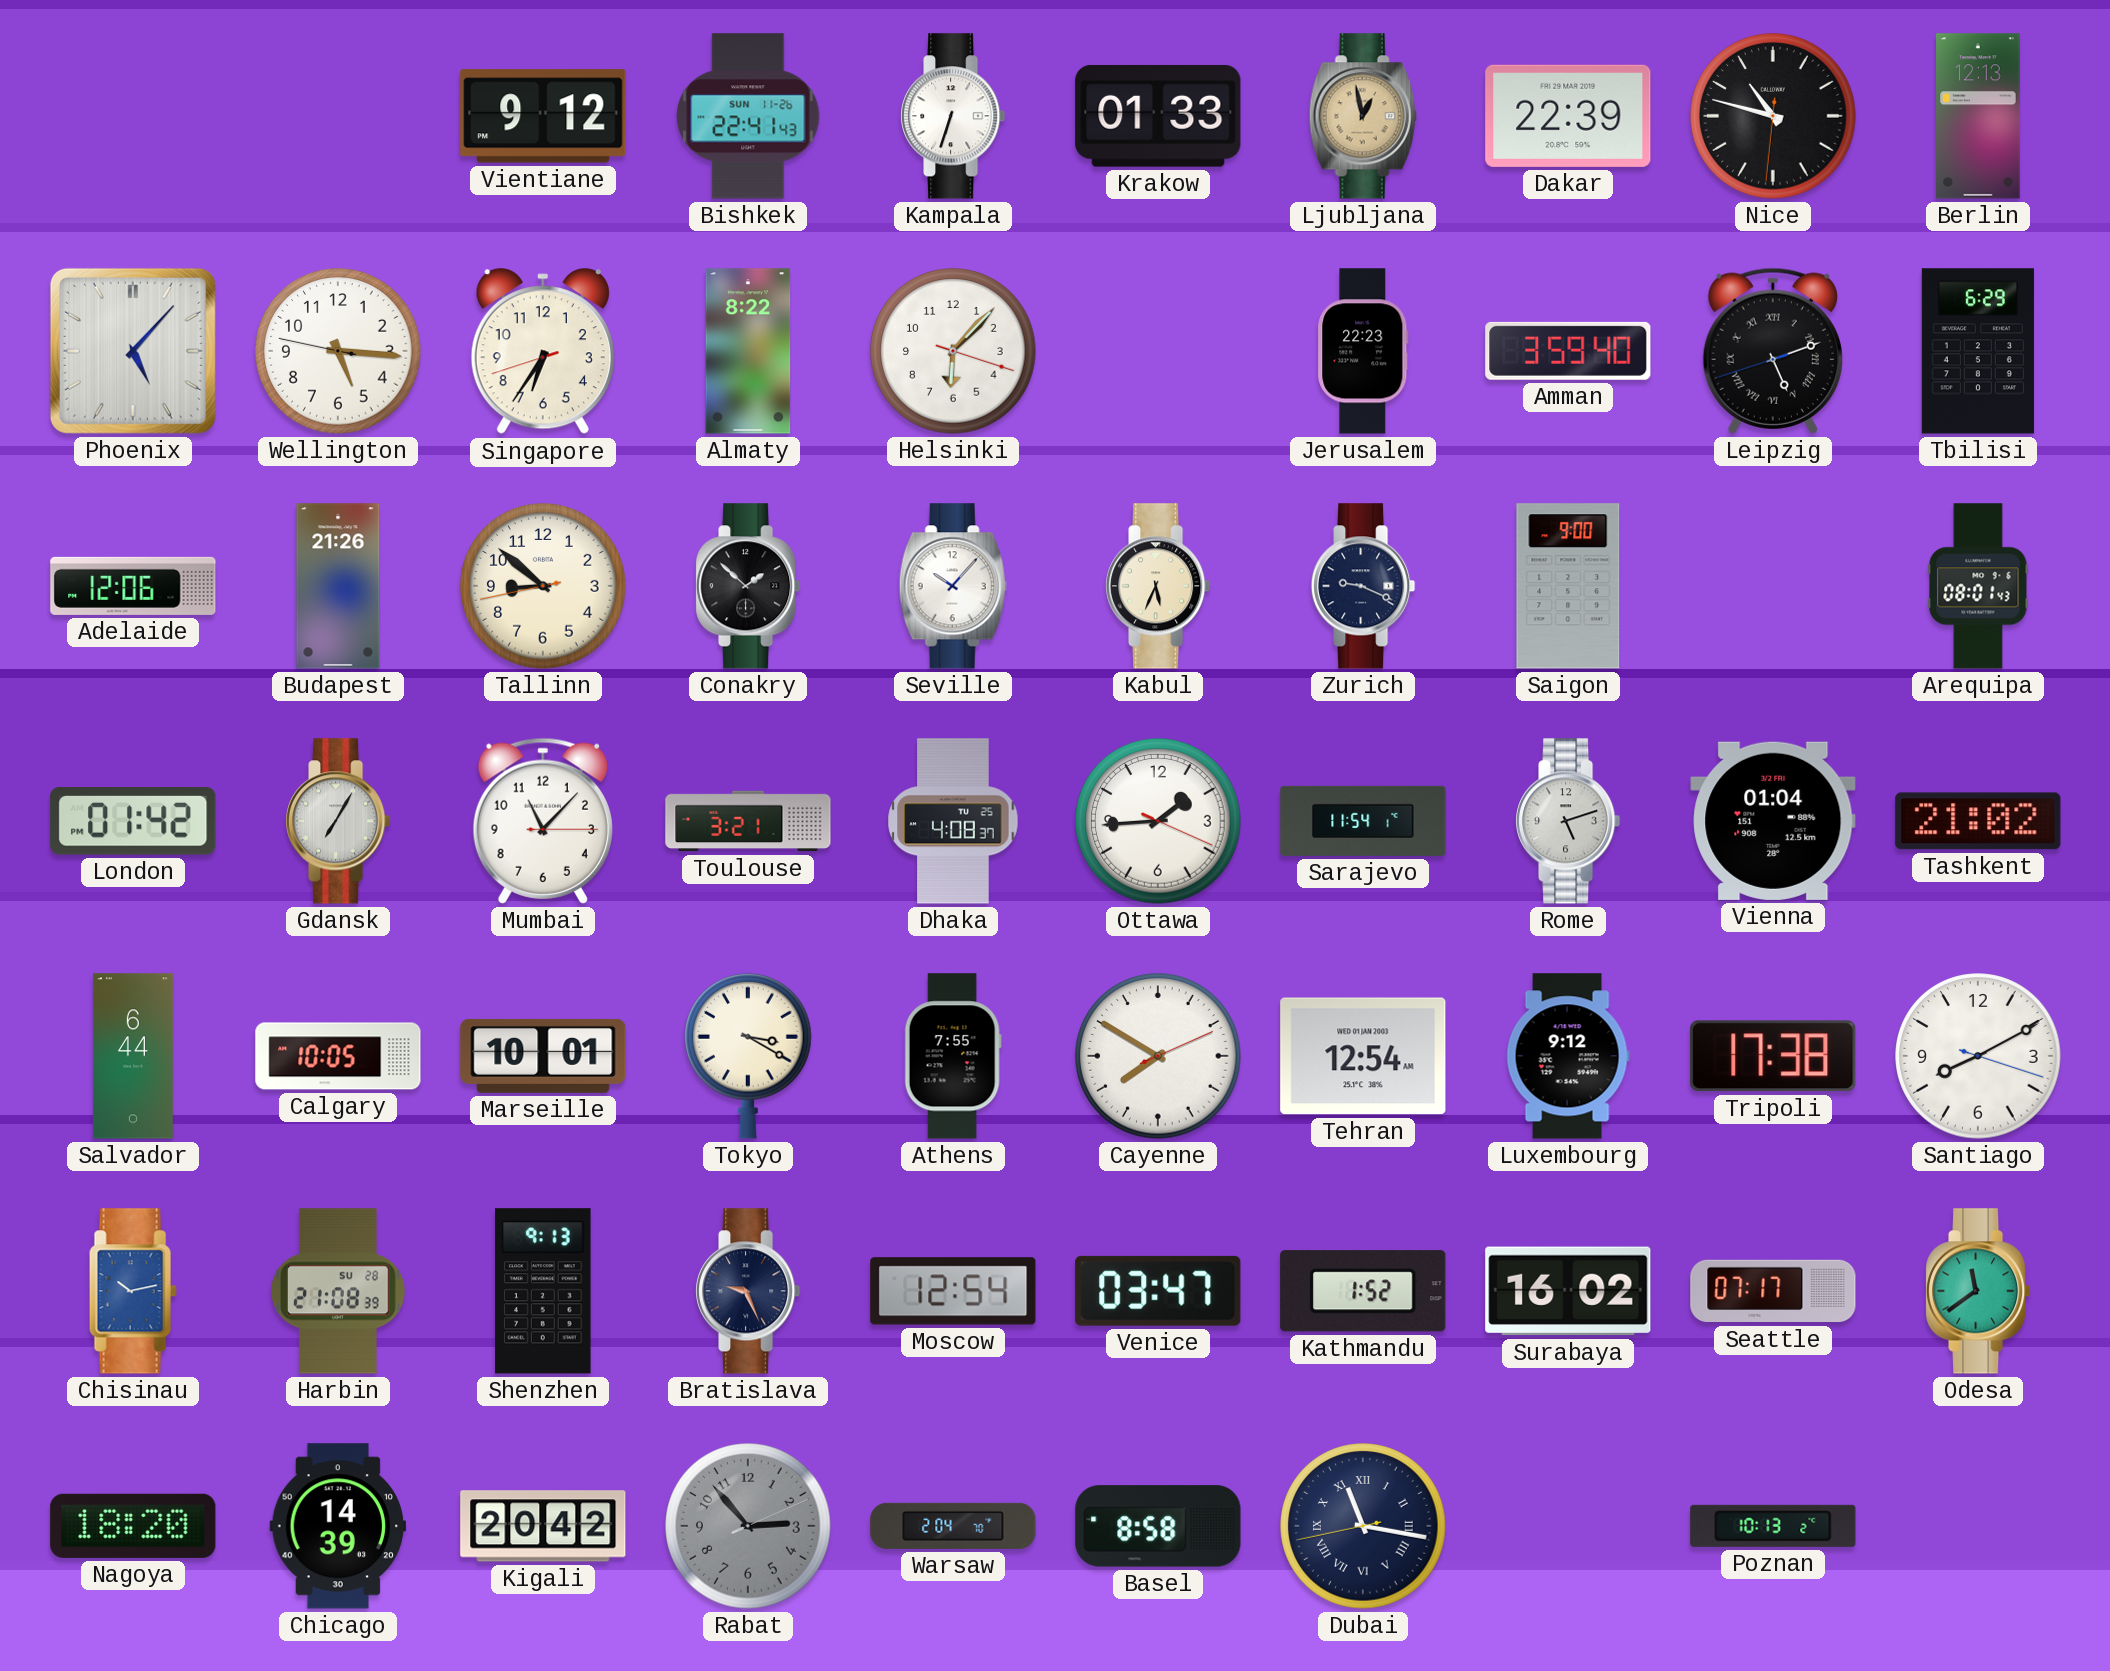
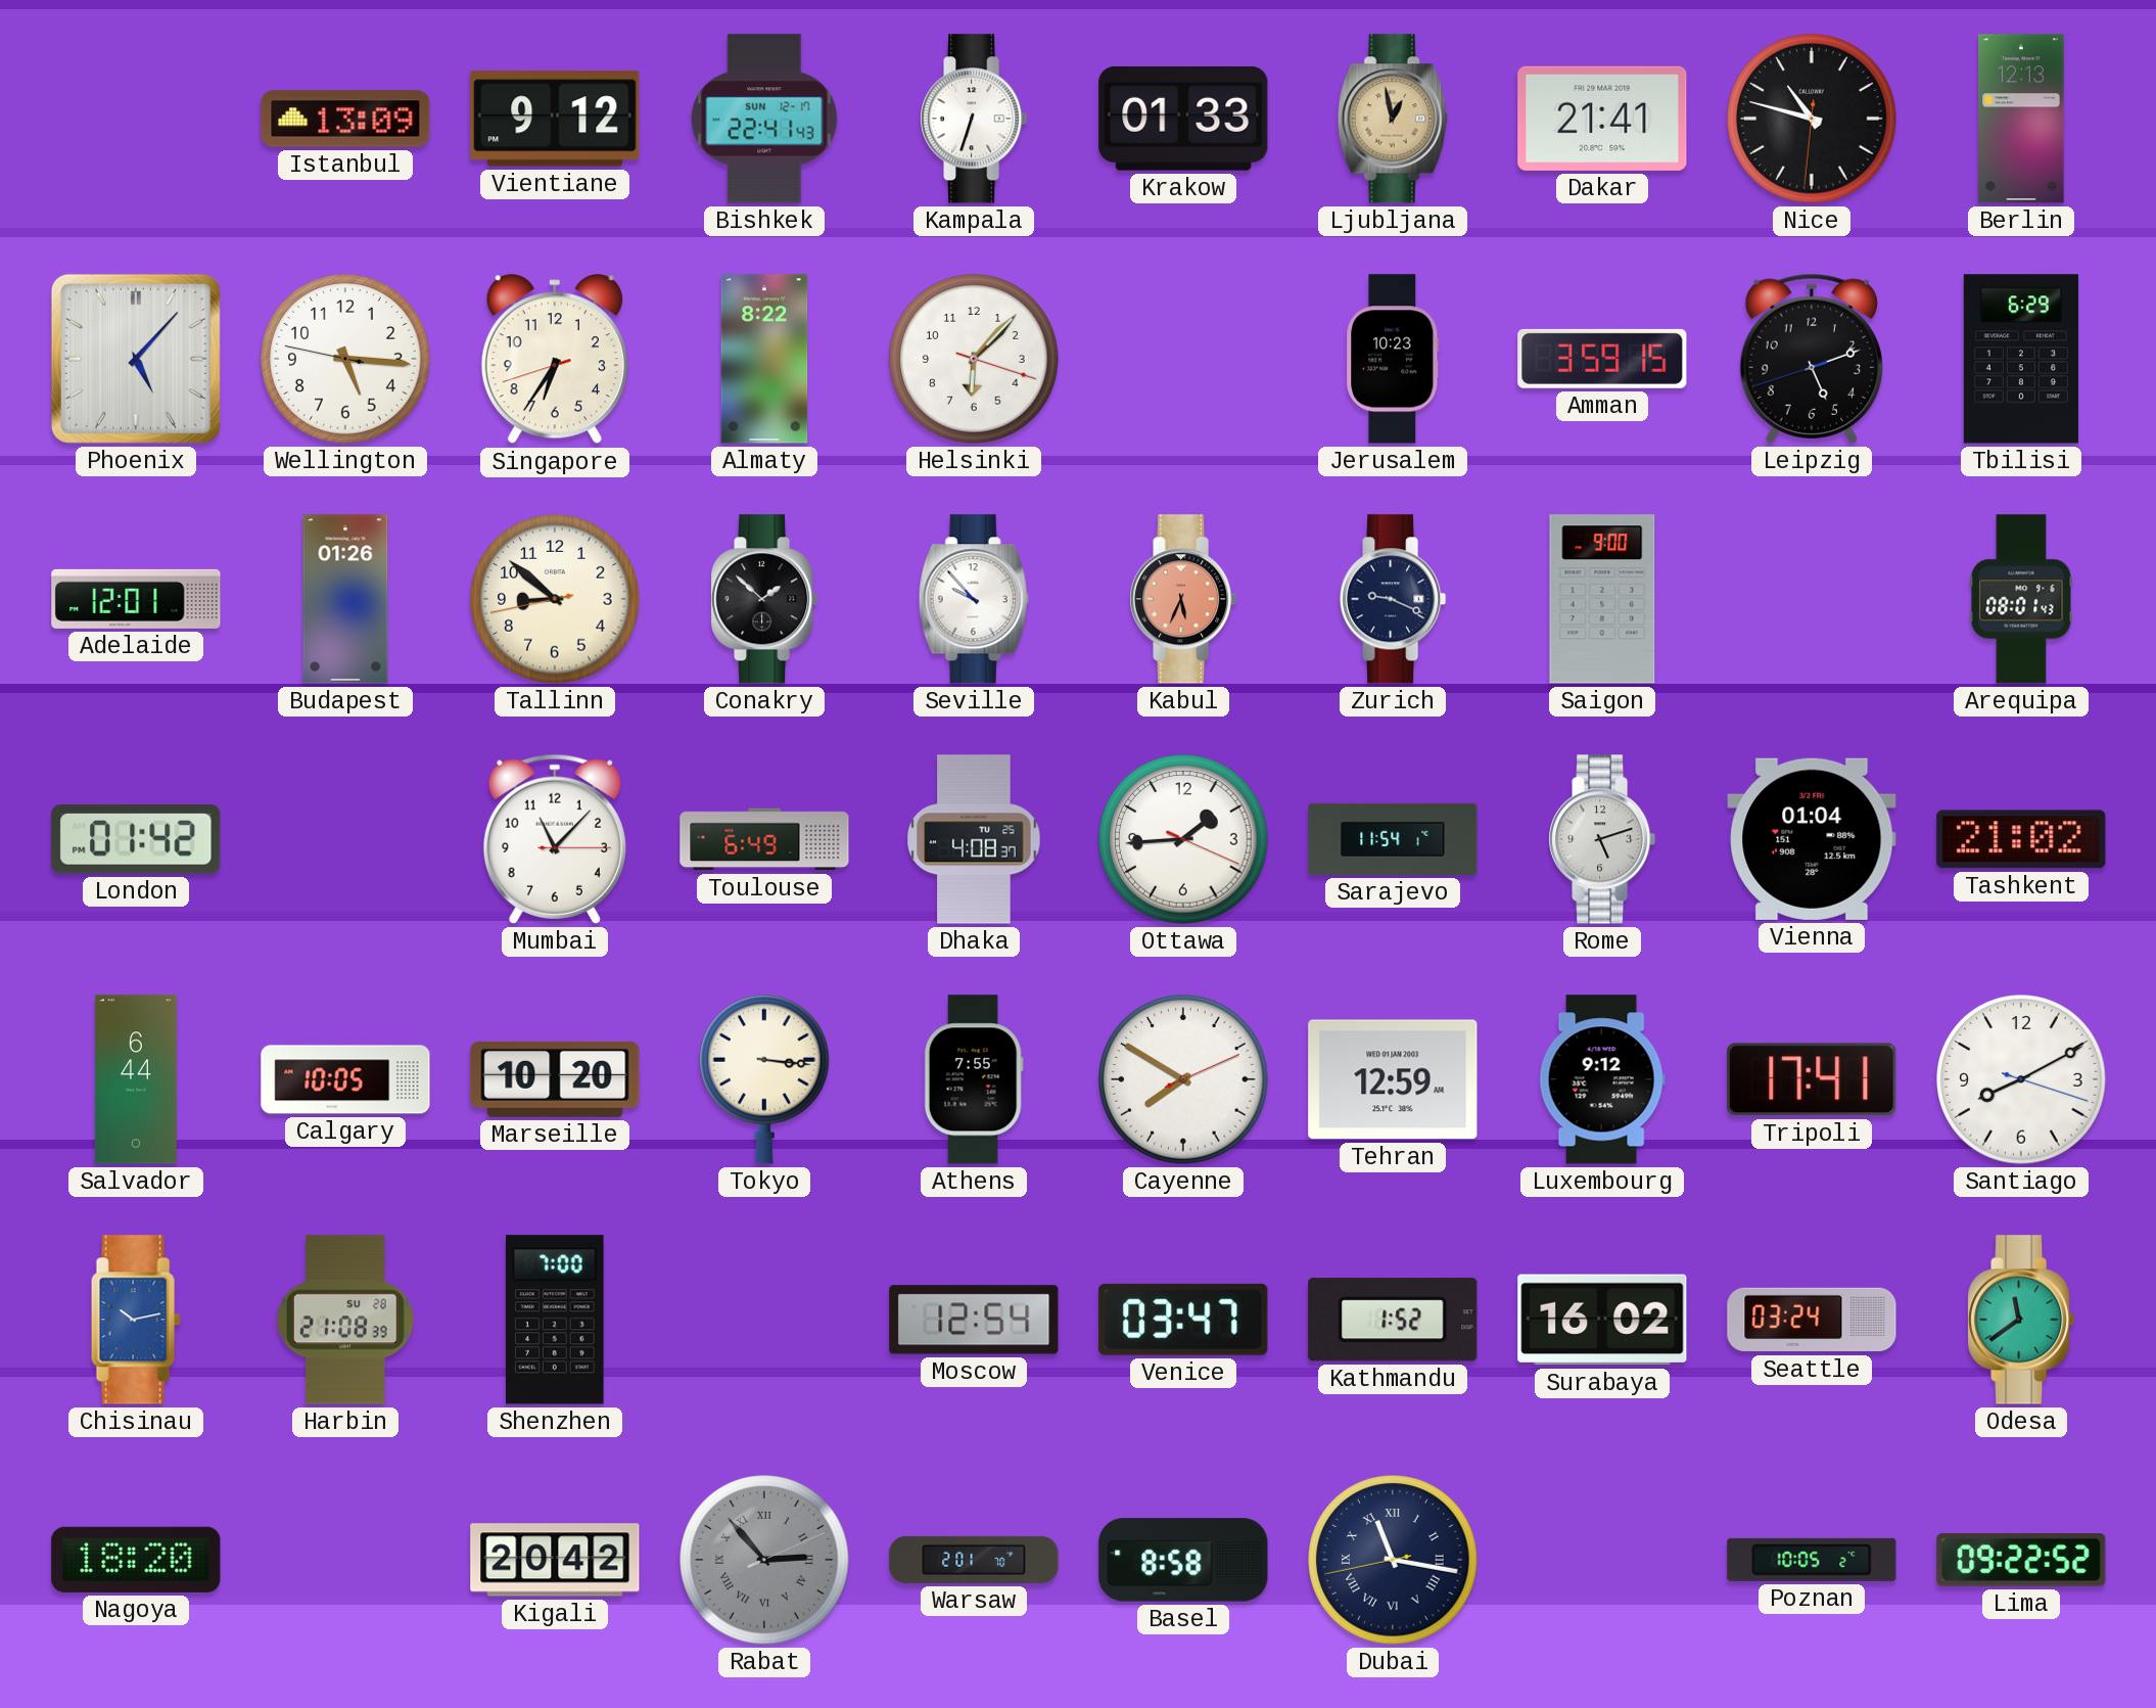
Istanbul: none -> 13:09 (345, 119)
Bishkek date: SUN 11-26 -> SUN 12-17 (764, 119)
Dakar: 22:39 -> 21:41 (1602, 119)
Jerusalem: 22:23 -> 10:23 (1393, 359)
Amman: 3:59:40 -> 3:59:15 (1602, 359)
Leipzig numerals: Roman -> Arabic (1812, 359)
Adelaide: 12:06 -> 12:01 (136, 599)
Budapest: 21:26 -> 01:26 (345, 599)
Seville: 10:07 -> 9:53 (974, 599)
Kabul dial: cream -> salmon (1184, 599)
Gdansk: 7:05 -> none (339, 821)
Toulouse: 3:21 -> 6:49 (764, 839)
Marseille: 10:01 -> 10:20 (555, 1079)
Tokyo: 3:20 -> 3:16 (765, 1079)
Tehran: 12:54 -> 12:59 (1393, 1079)
Tripoli: 17:38 -> 17:41 (1812, 1079)
Shenzhen: 9:13 -> 7:00 (555, 1320)
Bratislava: 9:26 -> none (749, 1291)
Seattle: 07:17 -> 03:24 (1812, 1320)
Chicago: 14:39 -> none (338, 1526)
Rabat numerals: Arabic -> Roman (764, 1560)
Warsaw: 2:04 -> 2:01 (974, 1560)
Poznan: 10:13 -> 10:05 (1812, 1560)
Lima: none -> 09:22 (2021, 1561)
